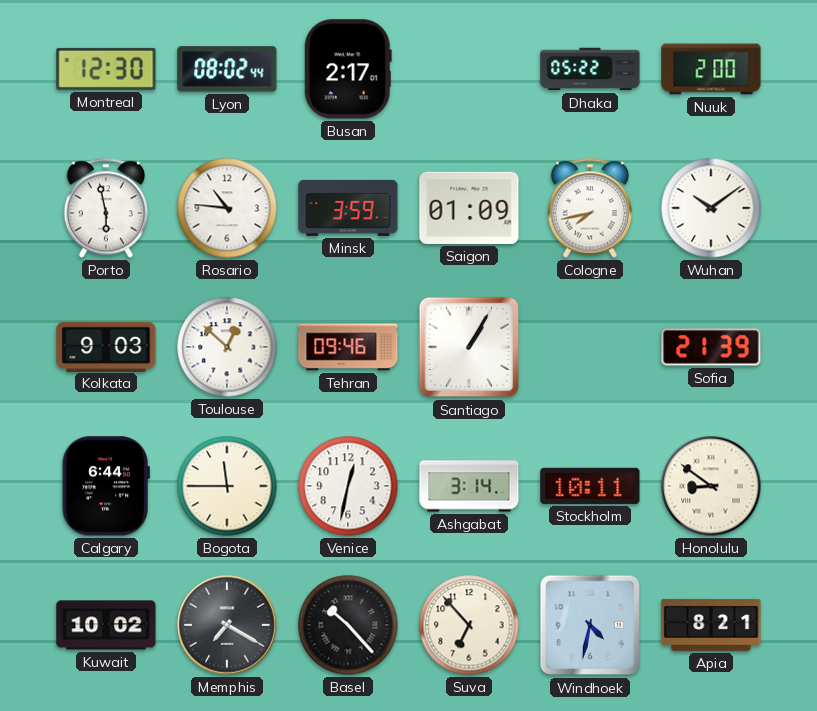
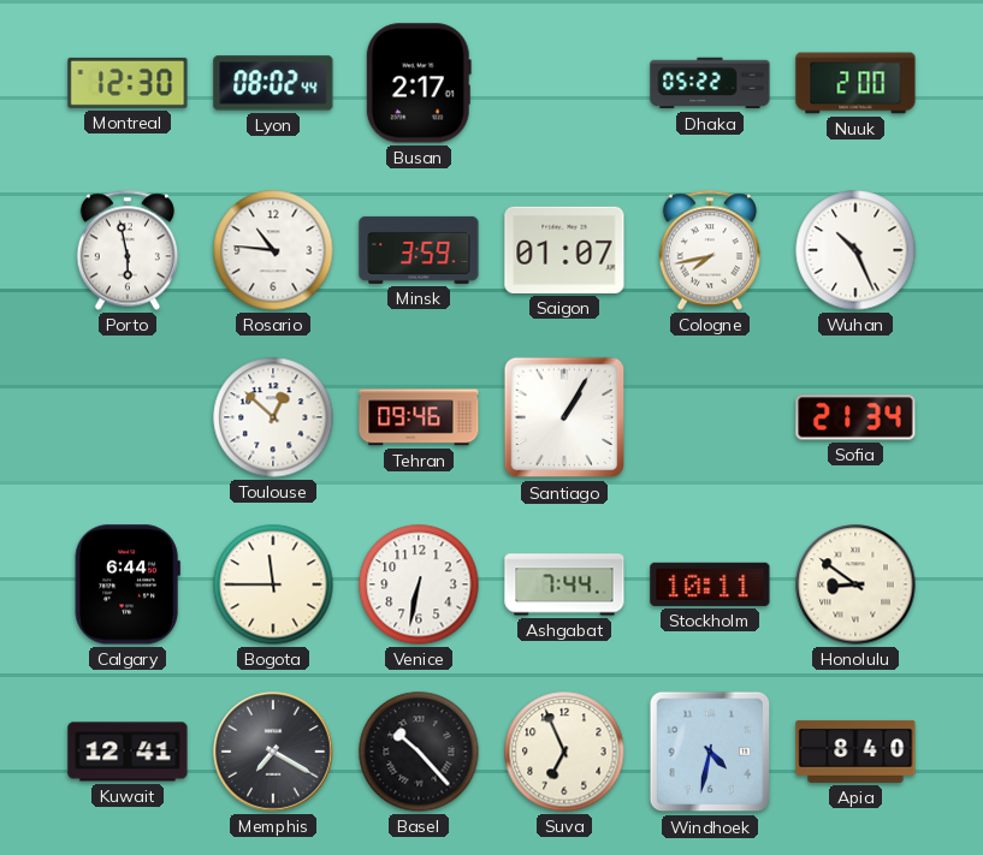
Saigon: 01:09 -> 01:07 (564, 250)
Wuhan: 10:09 -> 10:26 (855, 250)
Kolkata: 9:03 -> none (106, 346)
Sofia: 21:39 -> 21:34 (855, 417)
Venice: 12:32 -> 6:32 (419, 584)
Ashgabat: 3:14 -> 7:44 (564, 584)
Kuwait: 10:02 -> 12:41 (128, 752)
Suva: 6:53 -> 6:56 (564, 752)
Apia: 8:21 -> 8:40 (855, 752)
